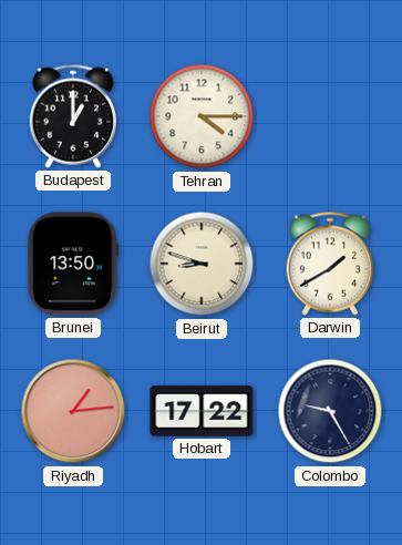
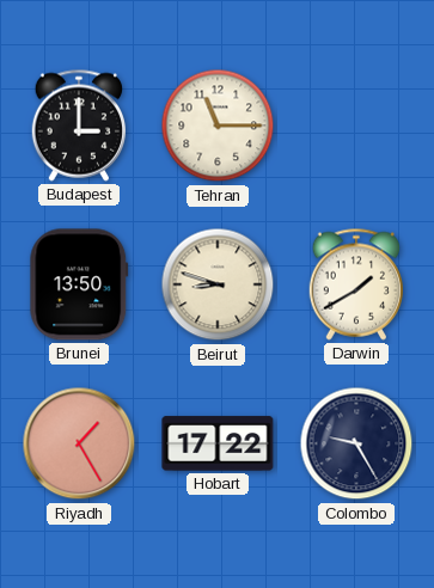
Budapest: 1:00 -> 3:00 (78, 125)
Tehran: 4:15 -> 11:15 (218, 125)
Riyadh: 1:14 -> 1:25 (79, 443)
